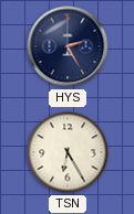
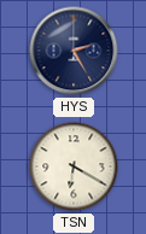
TSN: 6:25 -> 6:20 (74, 166)
